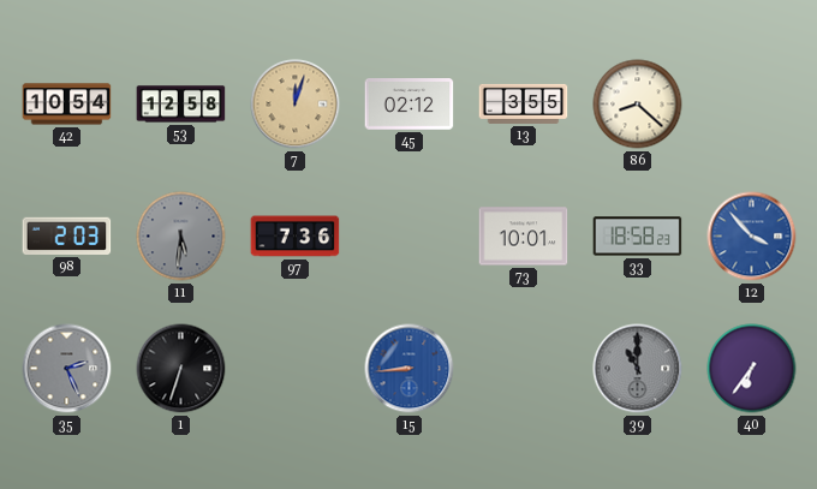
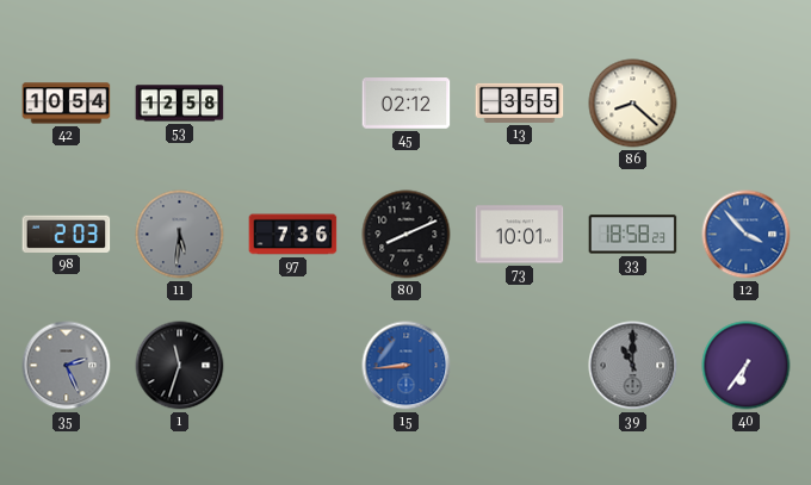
7: 12:03 -> none (296, 105)
80: none -> 8:11 (407, 235)
1: 6:33 -> 11:33 (180, 366)
